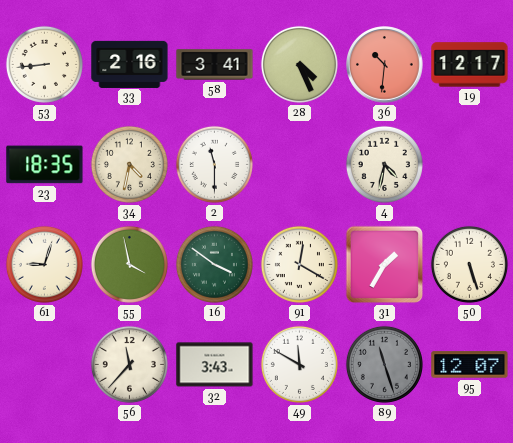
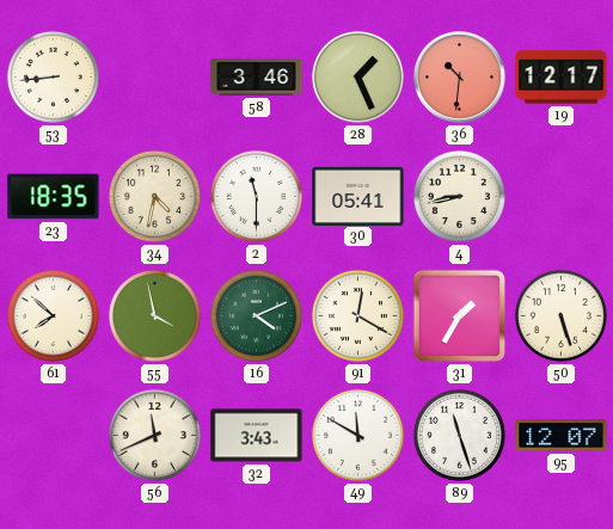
33: 2:16 -> none (130, 64)
58: 3:41 -> 3:46 (257, 78)
28: 4:26 -> 1:26 (357, 76)
30: none -> 05:41 (358, 196)
4: 4:32 -> 8:43 (459, 196)
61: 9:03 -> 7:52 (53, 315)
16: 3:51 -> 4:11 (256, 315)
56: 11:37 -> 11:41 (154, 435)
89 dial: grey -> white (459, 435)
